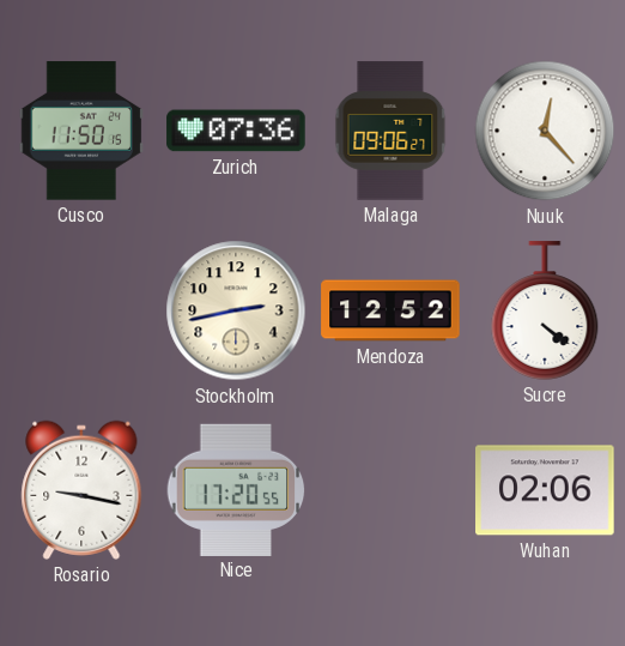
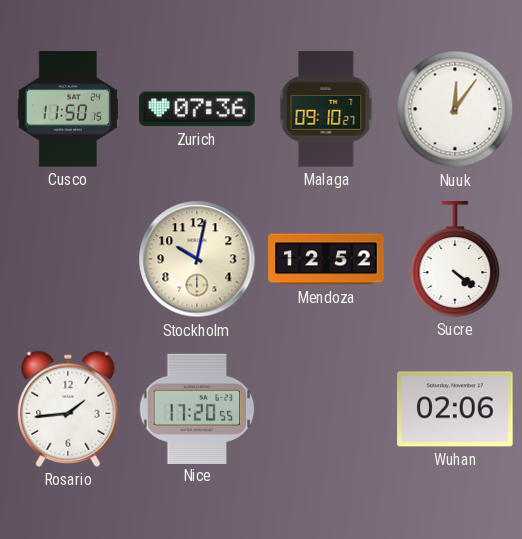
Malaga: 09:06 -> 09:10 (326, 109)
Nuuk: 12:23 -> 12:06 (455, 109)
Stockholm: 2:43 -> 10:02 (197, 259)
Rosario: 9:17 -> 1:44 (68, 409)
